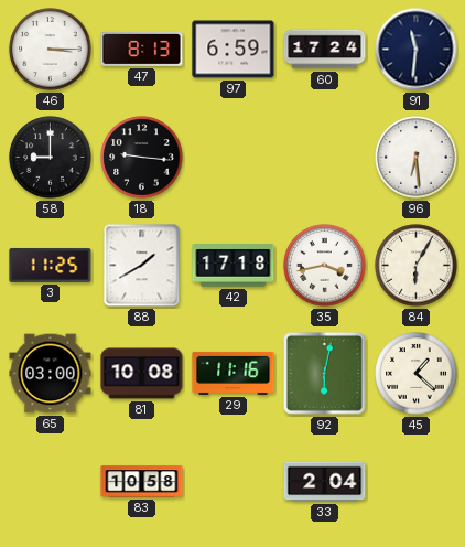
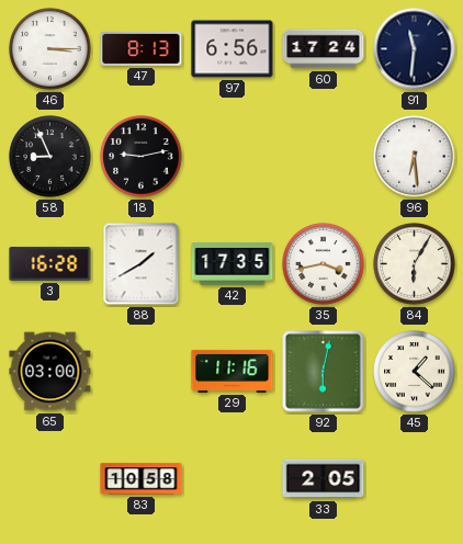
97: 6:59 -> 6:56 (233, 49)
58: 9:00 -> 8:56 (50, 157)
18: 9:16 -> 9:13 (142, 157)
3: 11:25 -> 16:28 (50, 263)
42: 17:18 -> 17:35 (233, 264)
81: 10:08 -> none (142, 374)
33: 2:04 -> 2:05 (324, 479)
